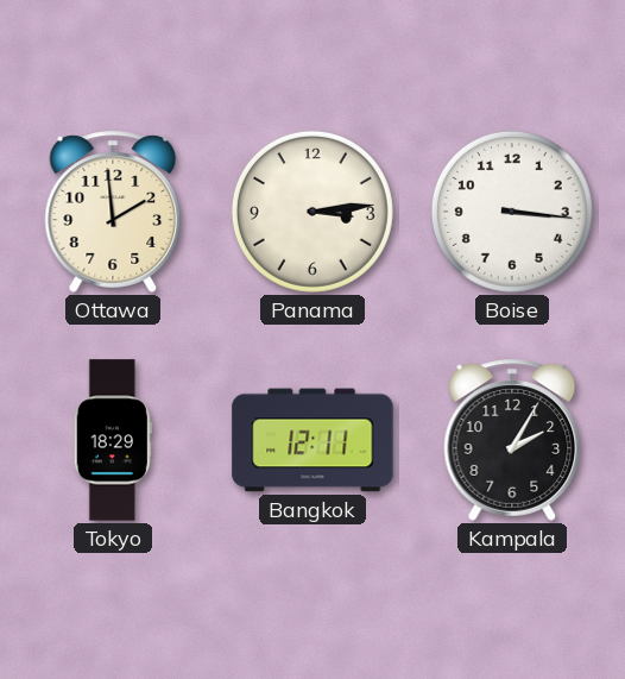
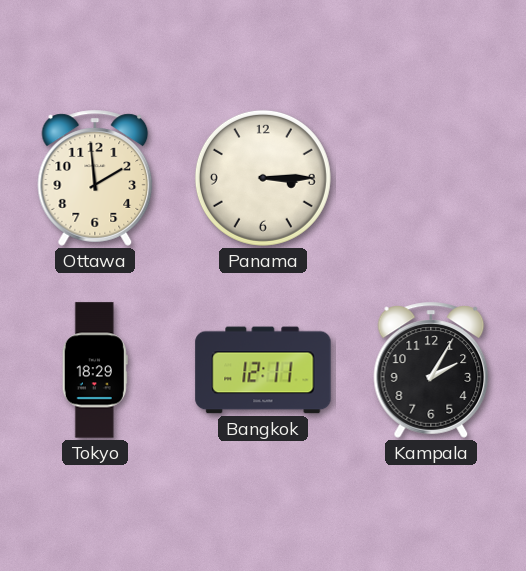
Panama: 3:14 -> 3:15 (263, 178)
Boise: 3:16 -> none (512, 212)
